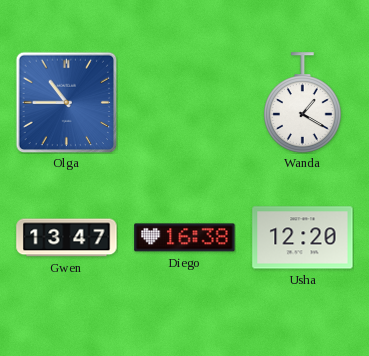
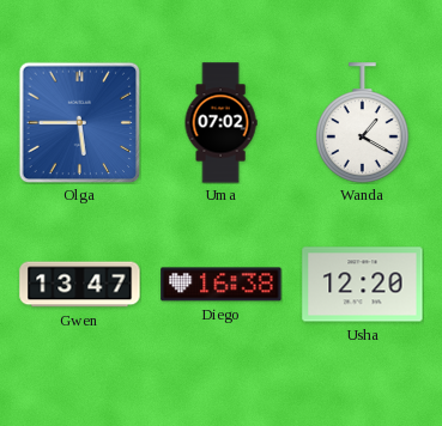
Olga: 10:45 -> 5:45 (79, 122)
Uma: none -> 07:02 (220, 123)
